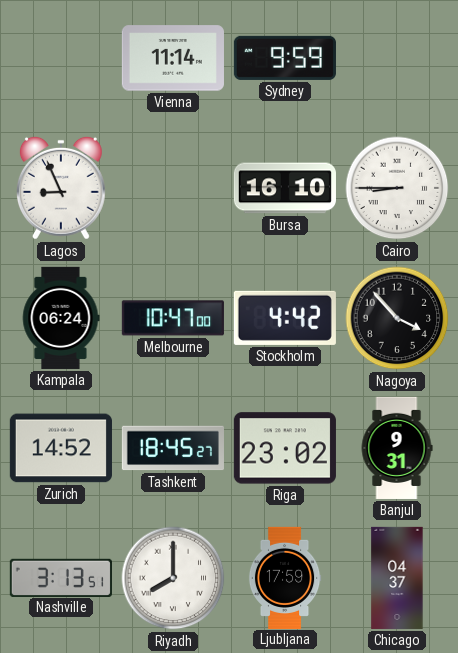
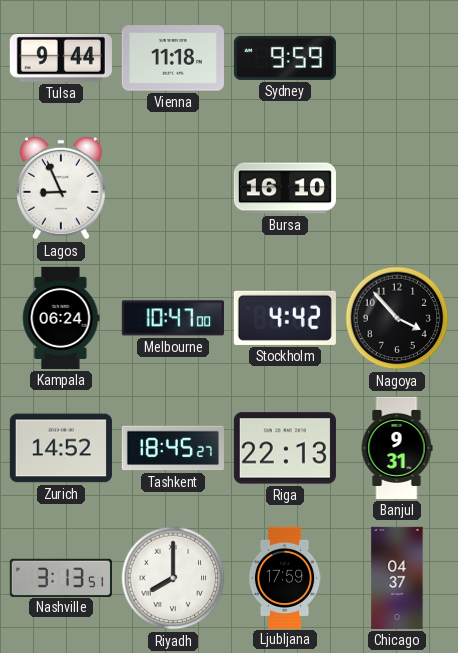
Tulsa: none -> 9:44 (61, 58)
Vienna: 11:14 -> 11:18 (173, 58)
Cairo: 8:45 -> none (397, 188)
Riga: 23:02 -> 22:13 (285, 448)
